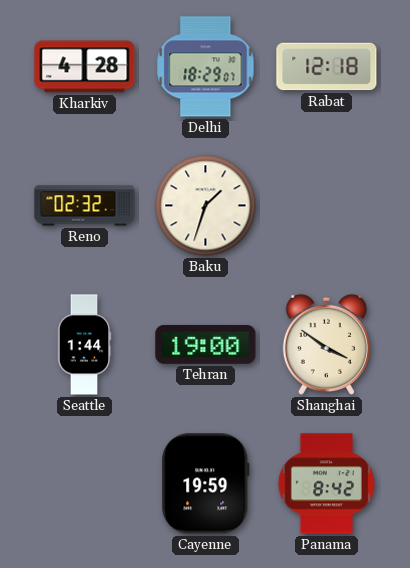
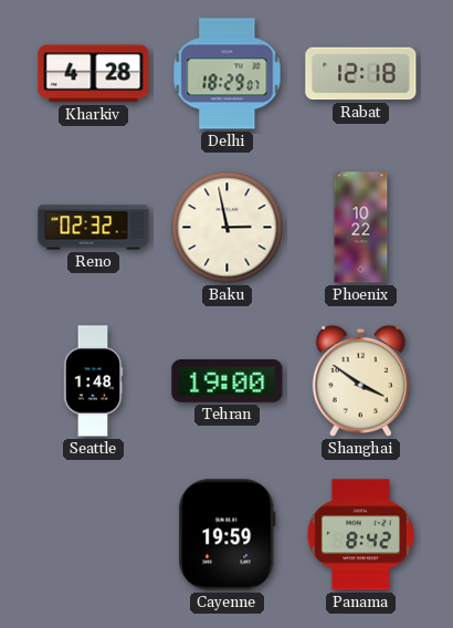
Baku: 1:33 -> 2:58 (228, 228)
Phoenix: none -> 10:22 (361, 228)
Seattle: 1:44 -> 1:48 (93, 381)
